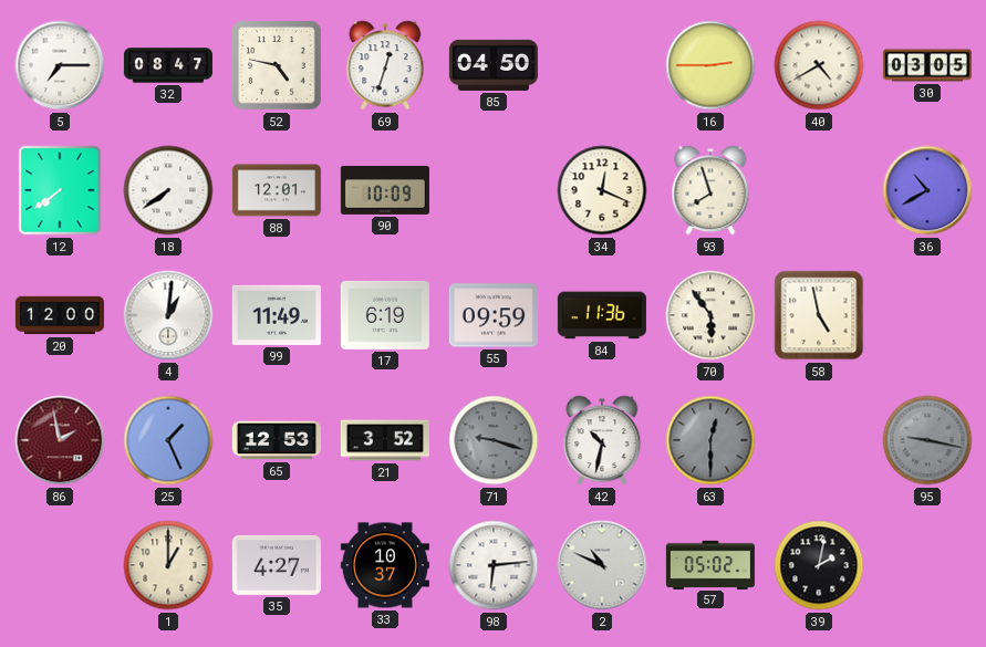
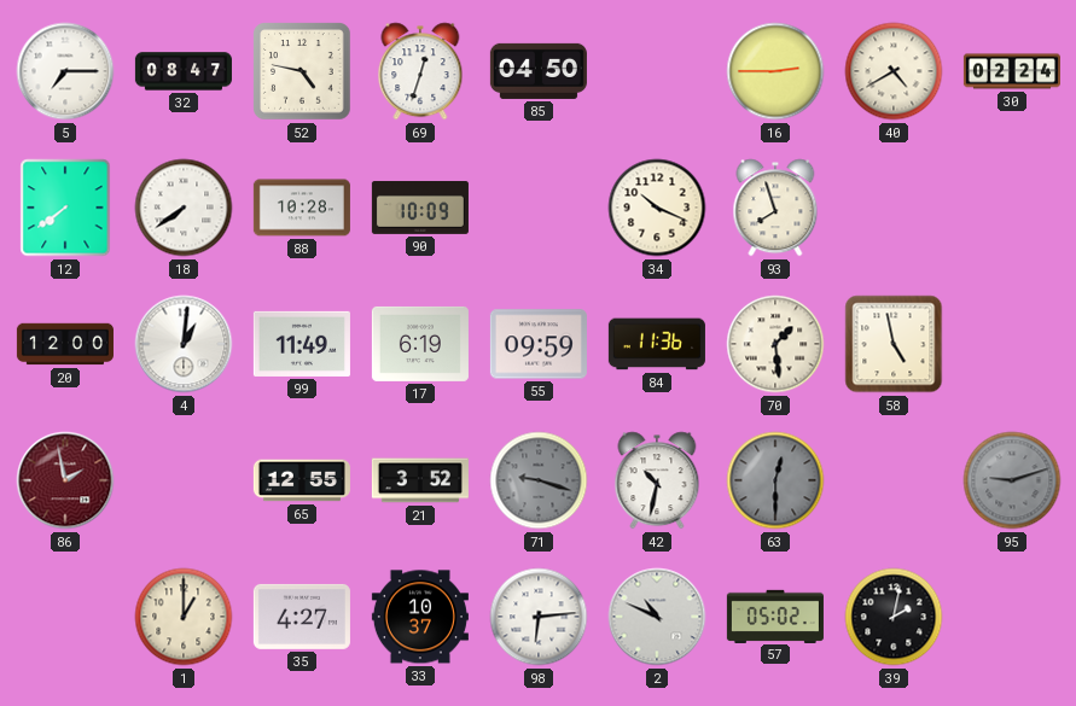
30: 03:05 -> 02:24 (1012, 71)
88: 12:01 -> 10:28 (302, 208)
34: 12:19 -> 10:19 (657, 208)
36: 10:40 -> none (927, 190)
70: 5:54 -> 1:29 (775, 344)
25: 1:26 -> none (168, 440)
65: 12:53 -> 12:55 (302, 480)
95: 9:17 -> 9:12 (1012, 480)
